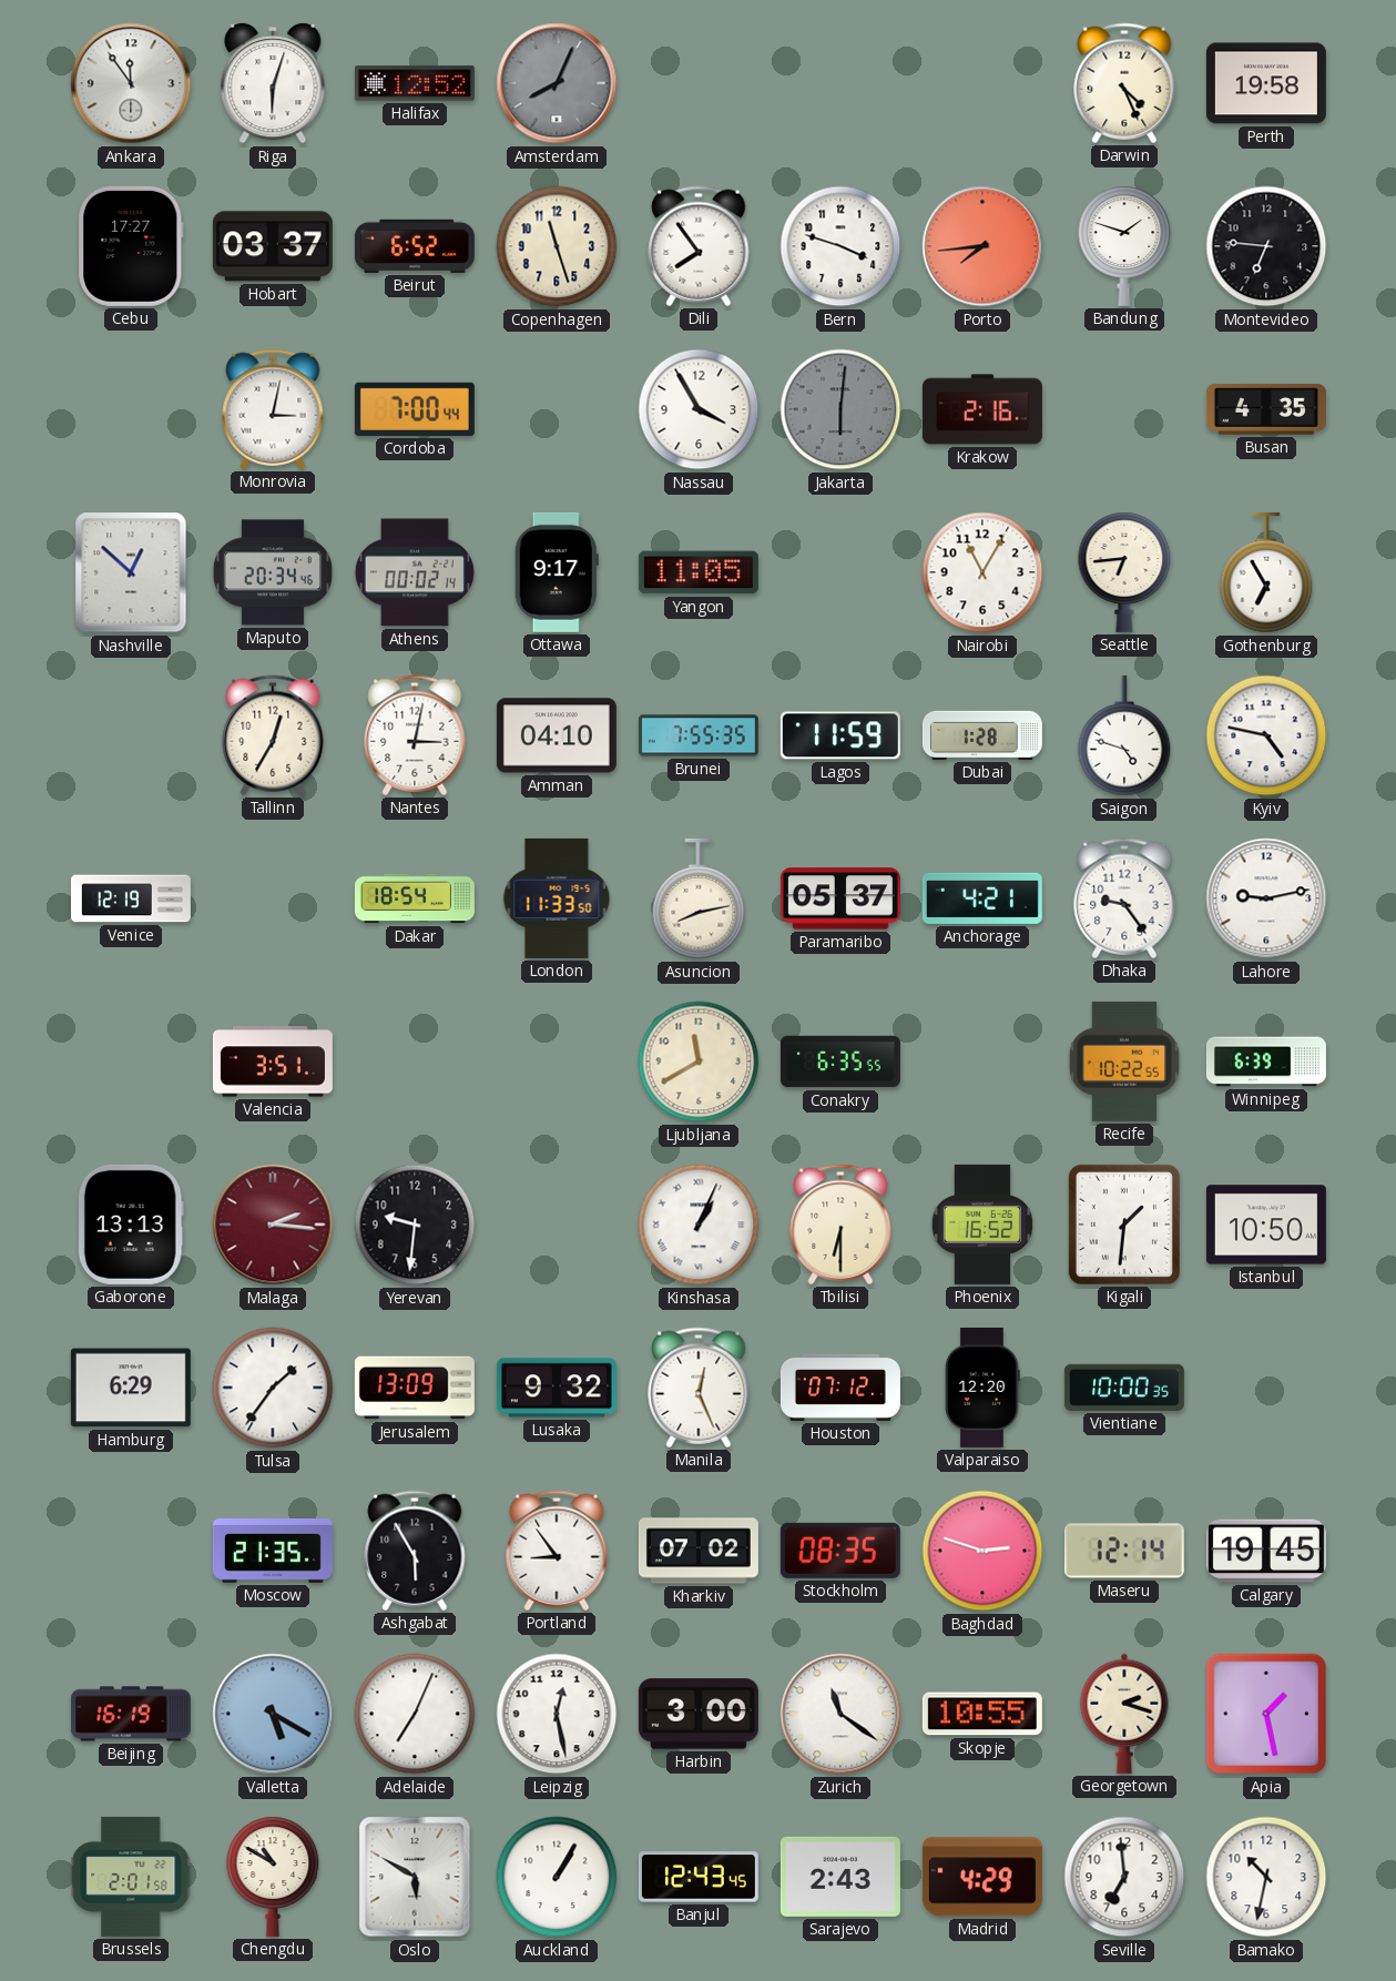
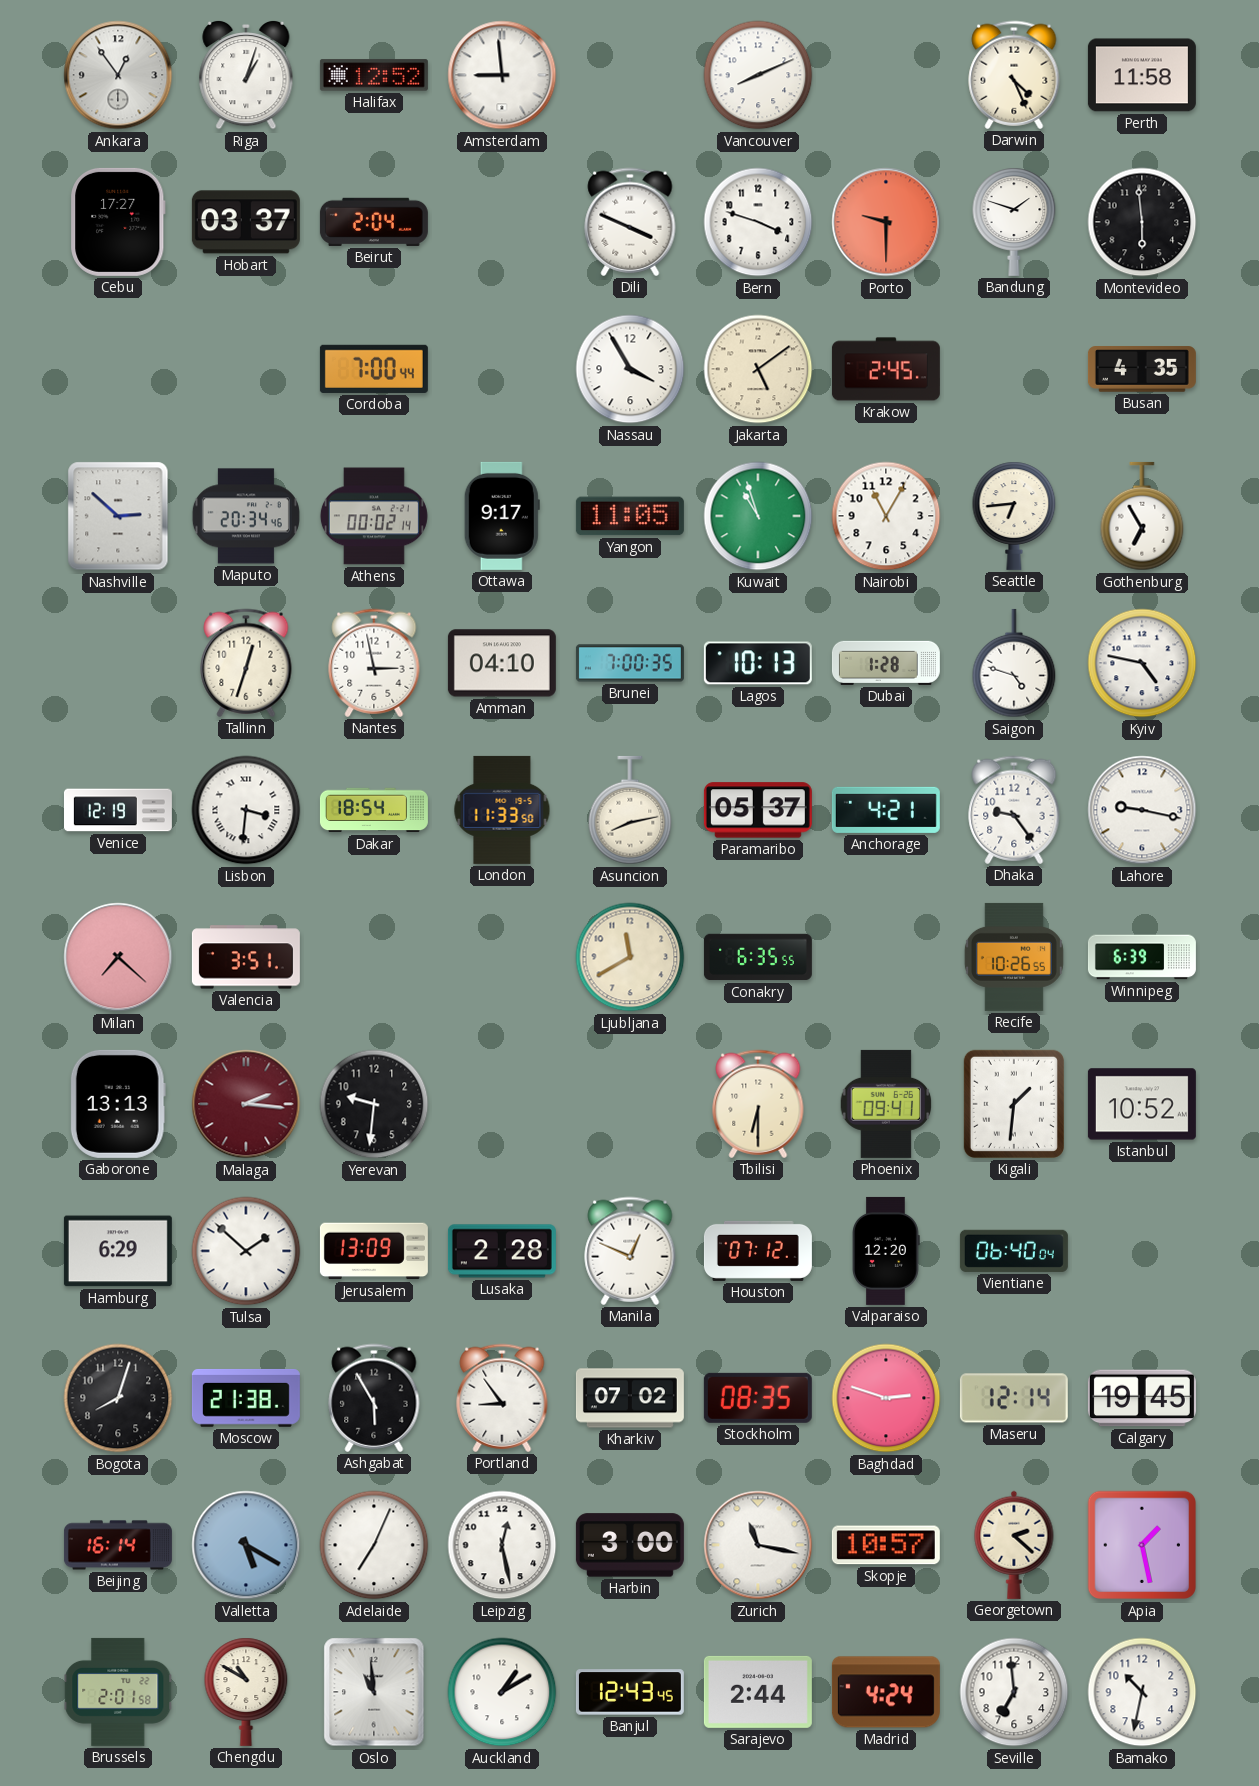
Ankara: 11:54 -> 12:54 (118, 75)
Riga: 6:03 -> 1:03 (246, 75)
Amsterdam: 8:04 -> 8:59 (502, 75)
Amsterdam dial: grey -> white (502, 75)
Vancouver: none -> 8:11 (758, 75)
Perth: 19:58 -> 11:58 (1142, 75)
Beirut: 6:52 -> 2:04 (374, 222)
Copenhagen: 11:27 -> none (557, 246)
Dili: 7:54 -> 3:49 (630, 222)
Porto: 7:44 -> 9:30 (886, 222)
Montevideo: 6:46 -> 5:59 (1142, 222)
Monrovia: 3:02 -> none (273, 409)
Jakarta: 6:01 -> 5:09 (758, 369)
Jakarta dial: grey -> cream (758, 369)
Krakow: 2:16 -> 2:45 (886, 369)
Nashville: 12:52 -> 2:52 (118, 516)
Kuwait: none -> 10:57 (758, 516)
Tallinn: 12:35 -> 12:33 (246, 663)
Nantes: 3:02 -> 2:58 (374, 663)
Brunei: 7:55 -> 7:00 (630, 663)
Lagos: 11:59 -> 10:13 (758, 663)
Lisbon: none -> 3:31 (246, 810)
Lahore: 9:13 -> 9:17 (1142, 810)
Milan: none -> 7:22 (118, 957)
Recife: 10:22 -> 10:26 (1014, 957)
Kinshasa: 1:04 -> none (699, 1225)
Phoenix: 16:52 -> 09:41 (886, 1104)
Istanbul: 10:50 -> 10:52 (1142, 1104)
Tulsa: 1:36 -> 1:52 (246, 1251)
Lusaka: 9:32 -> 2:28 (502, 1251)
Manila: 12:26 -> 12:49 (630, 1251)
Vientiane: 10:00 -> 06:40 (1014, 1251)
Bogota: none -> 8:03 (118, 1398)
Moscow: 21:35 -> 21:38 (246, 1398)
Beijing: 16:19 -> 16:14 (118, 1545)
Zurich: 11:21 -> 11:17 (758, 1545)
Skopje: 10:55 -> 10:57 (886, 1545)
Georgetown: 2:18 -> 2:22 (1014, 1545)
Oslo: 5:50 -> 10:59 (374, 1692)
Auckland: 1:05 -> 1:10 (502, 1692)
Sarajevo: 2:43 -> 2:44 (758, 1692)
Madrid: 4:29 -> 4:24 (886, 1692)
